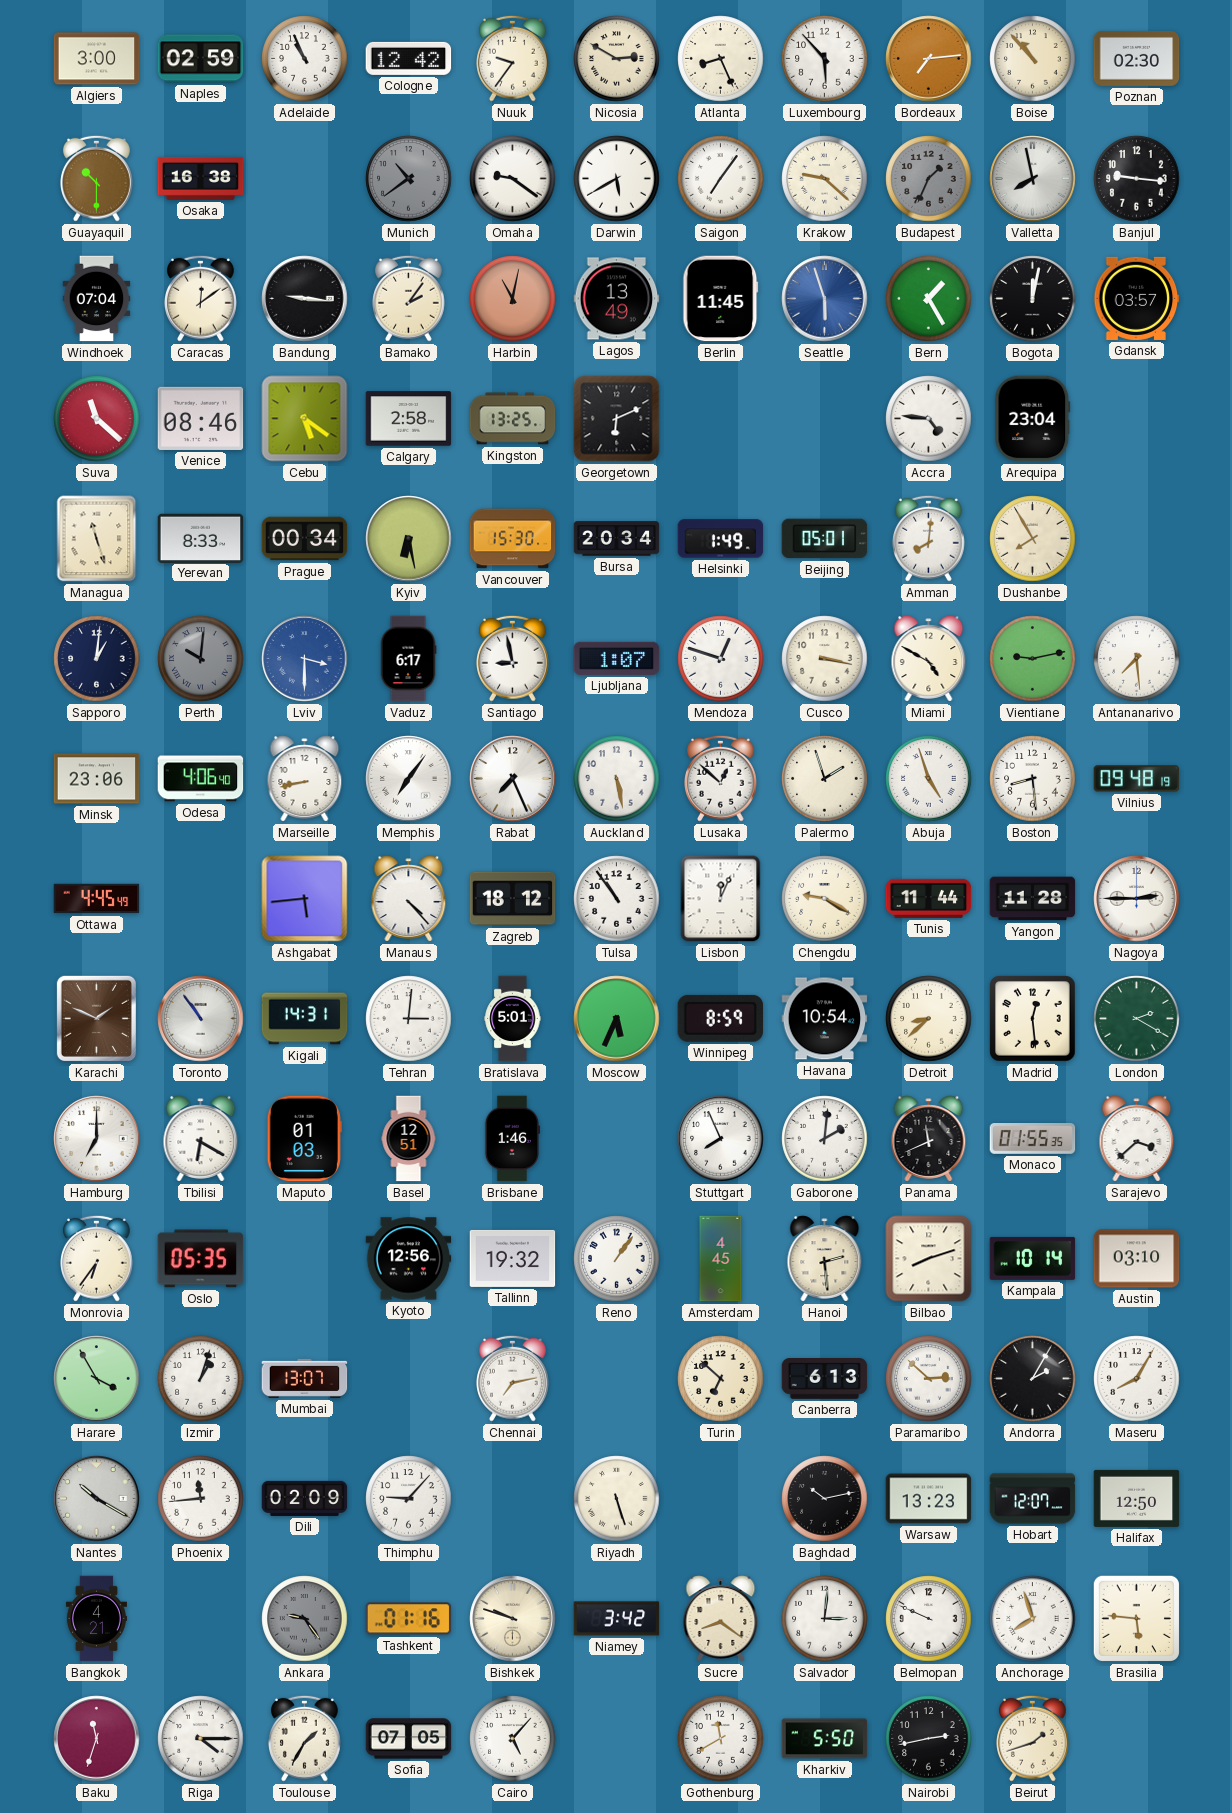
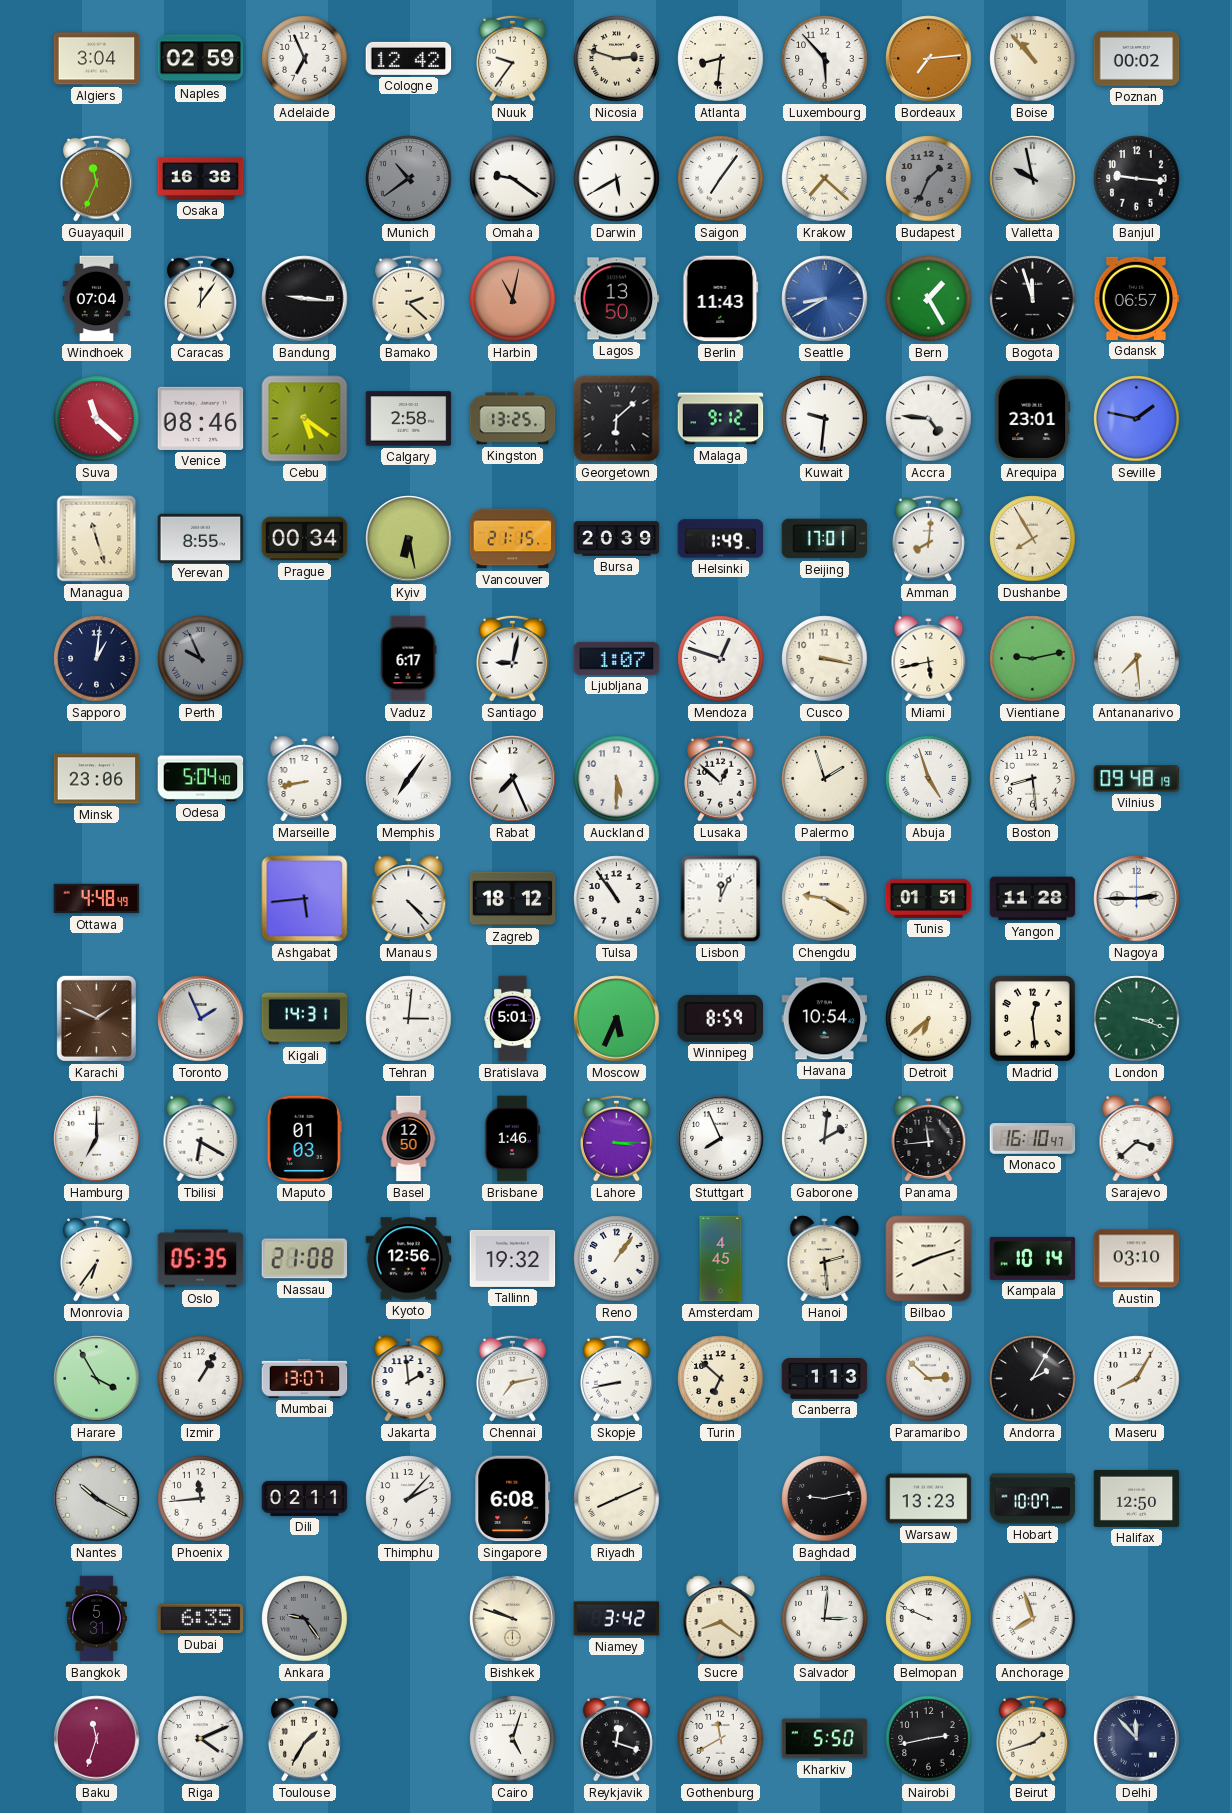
Algiers: 3:00 -> 3:04 (97, 59)
Adelaide: 10:56 -> 6:56 (305, 59)
Nicosia: 2:50 -> 2:48 (617, 59)
Atlanta: 8:26 -> 8:31 (721, 59)
Poznan: 02:30 -> 00:02 (1137, 58)
Guayaquil: 10:30 -> 11:34 (97, 178)
Krakow: 9:22 -> 7:22 (825, 179)
Valletta: 7:58 -> 9:58 (1033, 179)
Caracas: 12:09 -> 12:06 (201, 298)
Bamako: 2:06 -> 2:22 (409, 298)
Lagos: 13:49 -> 13:50 (617, 299)
Berlin: 11:45 -> 11:43 (721, 299)
Seattle: 5:57 -> 8:40 (825, 299)
Bogota: 12:02 -> 11:57 (1033, 299)
Gdansk: 03:57 -> 06:57 (1137, 298)
Georgetown: 6:11 -> 6:08 (617, 419)
Malaga: none -> 9:12 (721, 419)
Kuwait: none -> 9:31 (825, 419)
Arequipa: 23:04 -> 23:01 (1033, 419)
Seville: none -> 1:47 (1137, 419)
Yerevan: 8:33 -> 8:55 (201, 538)
Vancouver: 15:30 -> 21:15 (513, 539)
Bursa: 20:34 -> 20:39 (617, 539)
Beijing: 05:01 -> 17:01 (825, 539)
Perth: 10:01 -> 9:56 (201, 659)
Lviv: 3:30 -> none (305, 659)
Santiago: 8:58 -> 9:02 (513, 658)
Miami: 4:50 -> 5:43 (929, 659)
Odesa: 4:06 -> 5:04 (201, 779)
Auckland: 5:28 -> 5:30 (617, 779)
Ottawa: 4:45 -> 4:48 (97, 899)
Tunis: 11:44 -> 01:51 (929, 898)
Toronto: 10:54 -> 1:56 (201, 1019)
Detroit: 8:38 -> 6:38 (929, 1019)
London: 2:20 -> 3:18 (1137, 1019)
Basel: 12:51 -> 12:50 (409, 1139)
Lahore: none -> 3:15 (617, 1138)
Panama: 11:41 -> 11:44 (929, 1139)
Monaco: 01:55 -> 16:10 (1033, 1139)
Nassau: none -> 21:08 (305, 1259)
Izmir: 1:03 -> 1:05 (201, 1379)
Jakarta: none -> 1:59 (409, 1379)
Skopje: none -> 8:43 (617, 1378)
Canberra: 6:13 -> 1:13 (825, 1379)
Dili: 02:09 -> 02:11 (305, 1498)
Thimphu: 9:07 -> 2:07 (409, 1499)
Singapore: none -> 6:08 (513, 1499)
Riyadh: 5:27 -> 8:11 (617, 1499)
Baghdad: 10:13 -> 9:13 (825, 1499)
Hobart: 12:07 -> 10:07 (1033, 1499)
Bangkok: 4:21 -> 5:31 (96, 1619)
Dubai: none -> 6:35 (201, 1619)
Tashkent: 01:16 -> none (409, 1619)
Brasilia: 5:46 -> none (1136, 1618)
Riga: 4:15 -> 4:11 (201, 1739)
Sofia: 07:05 -> none (409, 1739)
Cairo: 5:07 -> 5:03 (513, 1739)
Reykjavik: none -> 12:18 (617, 1738)
Delhi: none -> 11:53 (1137, 1739)
